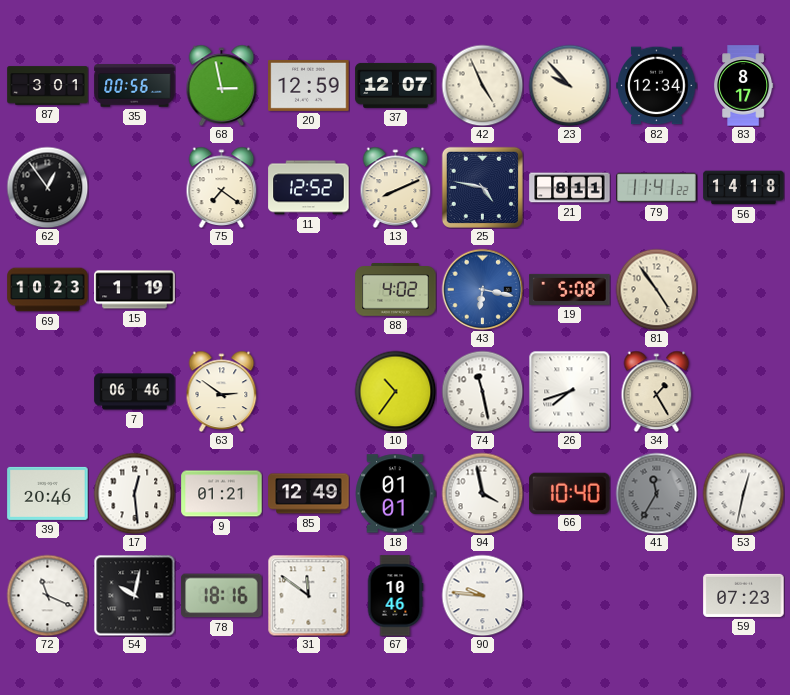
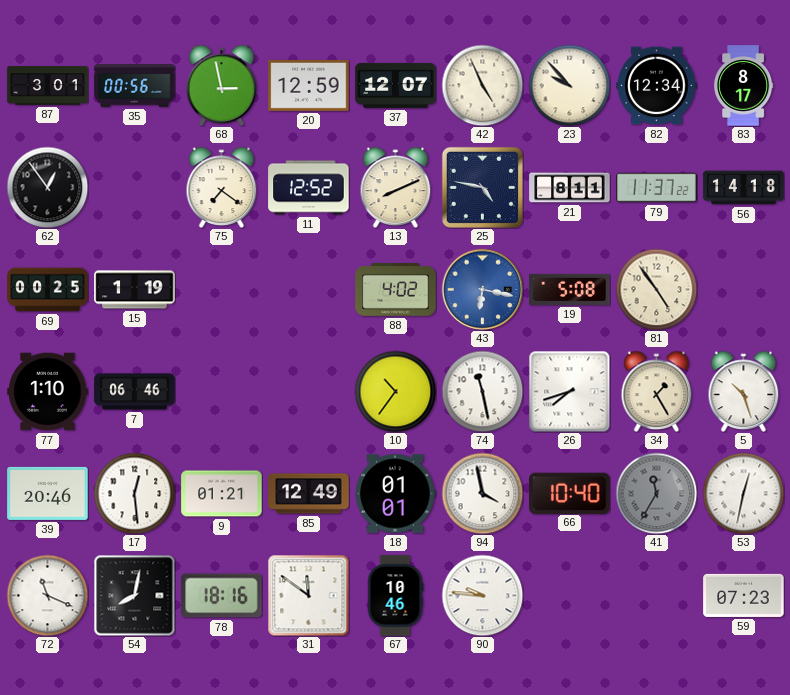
79: 11:41 -> 11:37 (657, 188)
69: 10:23 -> 00:25 (48, 290)
77: none -> 1:10 (48, 392)
63: 2:51 -> none (222, 391)
5: none -> 10:27 (744, 391)
54: 10:02 -> 8:02 (134, 595)
